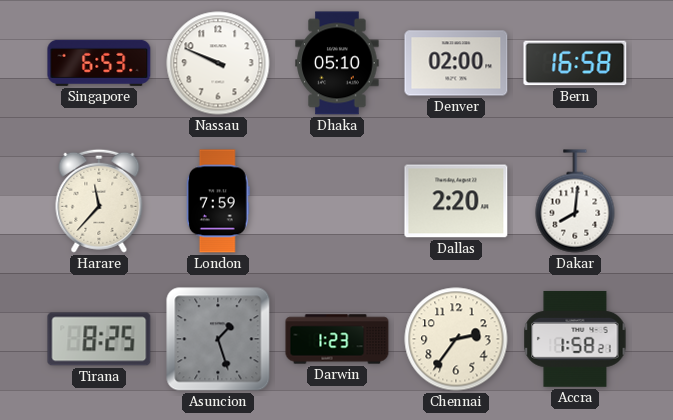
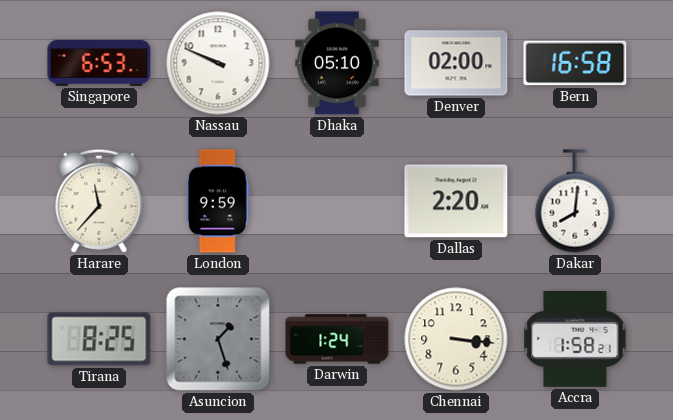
London: 7:59 -> 9:59 (218, 201)
Darwin: 1:23 -> 1:24 (337, 339)
Chennai: 2:36 -> 3:16 (456, 339)
